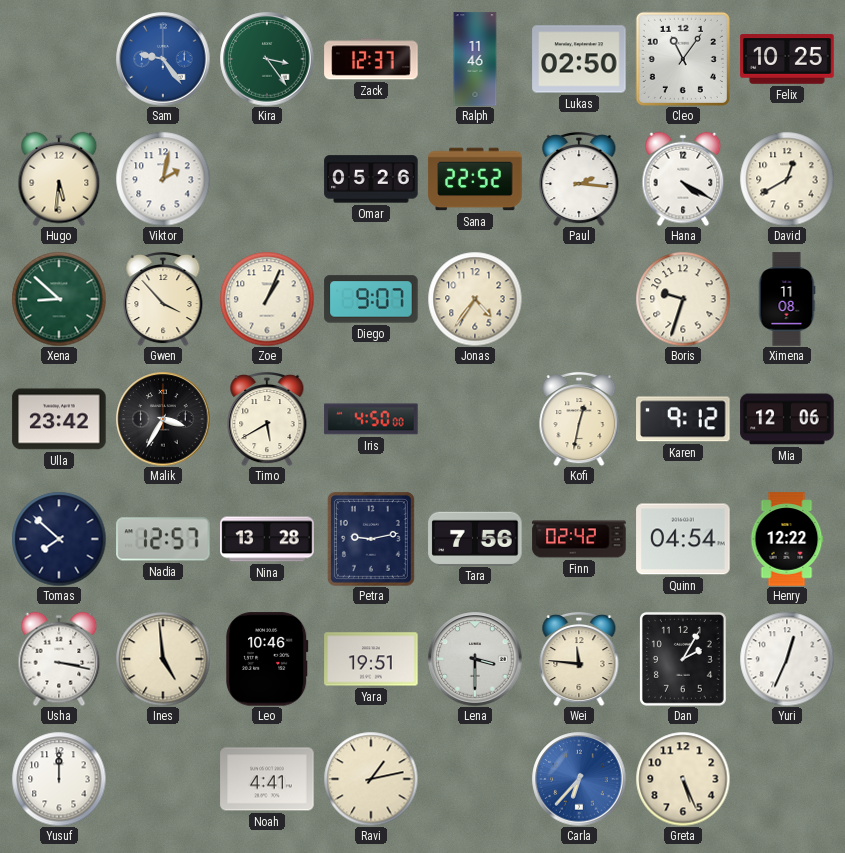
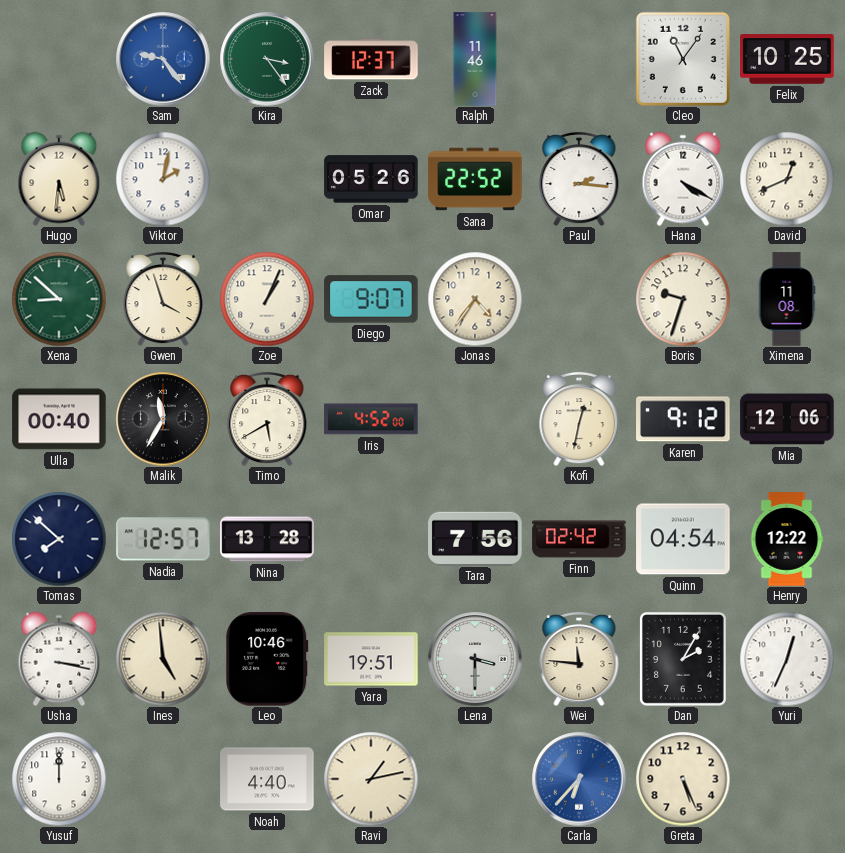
Lukas: 02:50 -> none (579, 59)
David: 12:40 -> 12:41 (787, 179)
Gwen: 3:53 -> 3:57 (163, 299)
Ulla: 23:42 -> 00:40 (59, 419)
Malik: 3:35 -> 11:35 (163, 419)
Iris: 4:50 -> 4:52 (371, 419)
Petra: 9:13 -> none (371, 539)
Noah: 4:41 -> 4:40 (267, 779)
